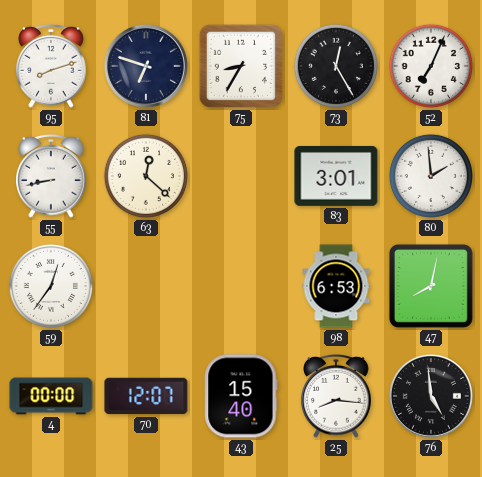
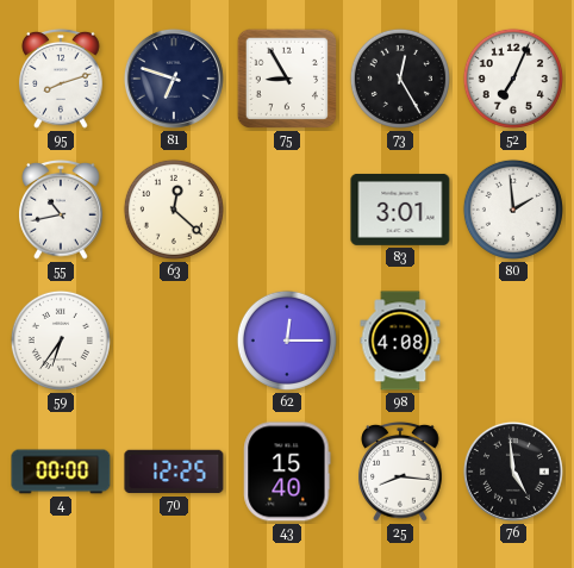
75: 8:35 -> 8:55 (287, 79)
55: 8:43 -> 10:43 (61, 210)
59: 12:36 -> 6:36 (61, 341)
62: none -> 12:15 (287, 341)
98: 6:53 -> 4:08 (400, 341)
47: 8:02 -> none (431, 286)
70: 12:07 -> 12:25 (174, 472)
